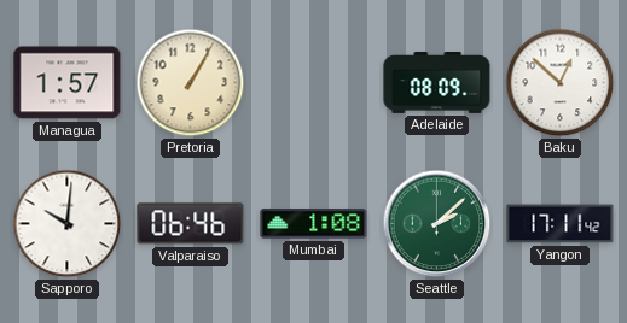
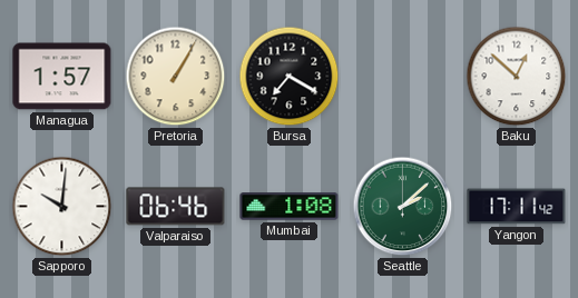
Bursa: none -> 7:20 (290, 77)
Adelaide: 08:09 -> none (437, 83)
